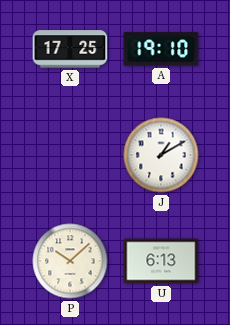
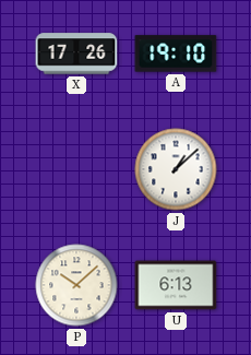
X: 17:25 -> 17:26 (76, 54)
J: 1:10 -> 1:08 (176, 169)
